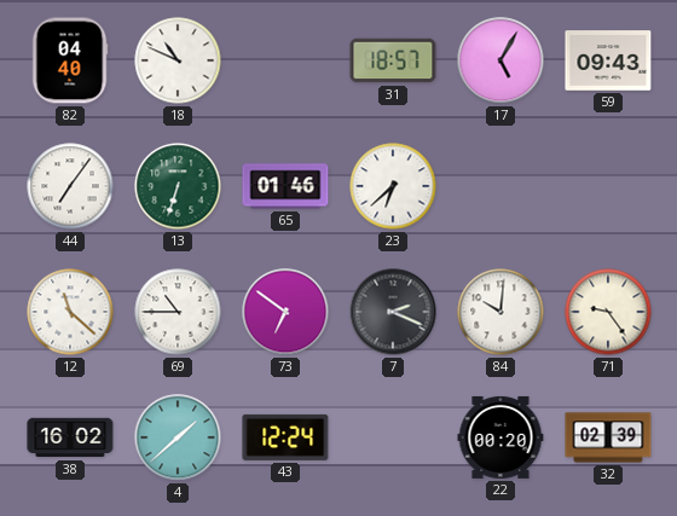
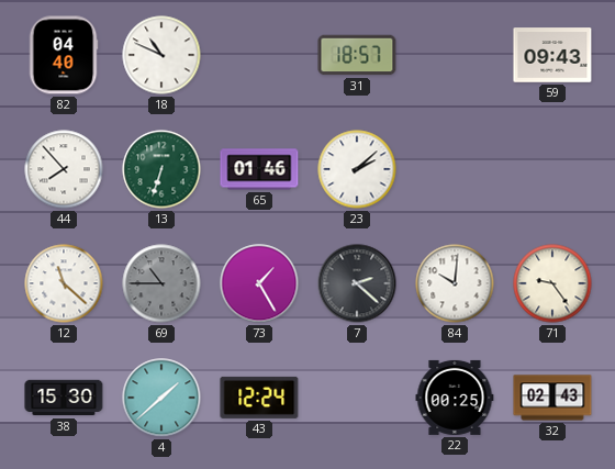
17: 5:05 -> none (500, 60)
44: 7:06 -> 7:53 (64, 169)
23: 6:38 -> 2:08 (357, 169)
69 dial: white -> grey (161, 283)
73: 6:51 -> 1:25 (259, 283)
7: 2:19 -> 2:22 (357, 283)
38: 16:02 -> 15:30 (64, 398)
22: 00:20 -> 00:25 (455, 398)
32: 02:39 -> 02:43 (552, 398)
